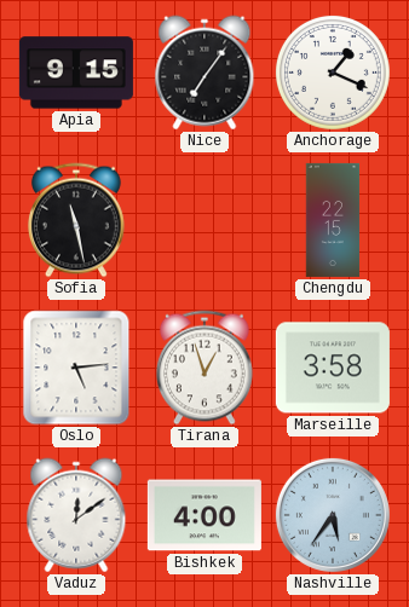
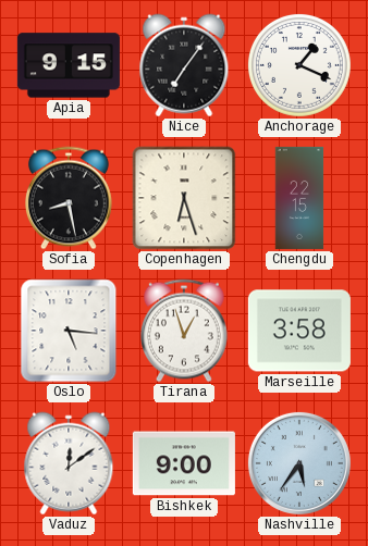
Sofia: 11:28 -> 8:28 (69, 198)
Copenhagen: none -> 6:27 (184, 198)
Oslo: 5:14 -> 5:16 (69, 331)
Bishkek: 4:00 -> 9:00 (184, 463)
